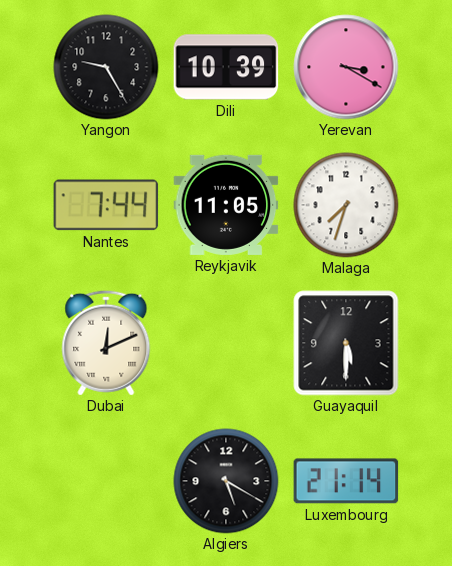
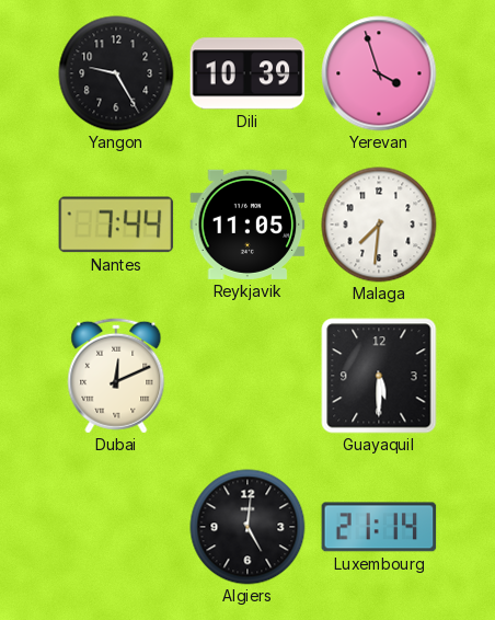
Yerevan: 3:20 -> 3:57 (379, 73)
Malaga: 7:33 -> 7:31 (379, 225)
Algiers: 5:20 -> 5:01 (248, 527)
